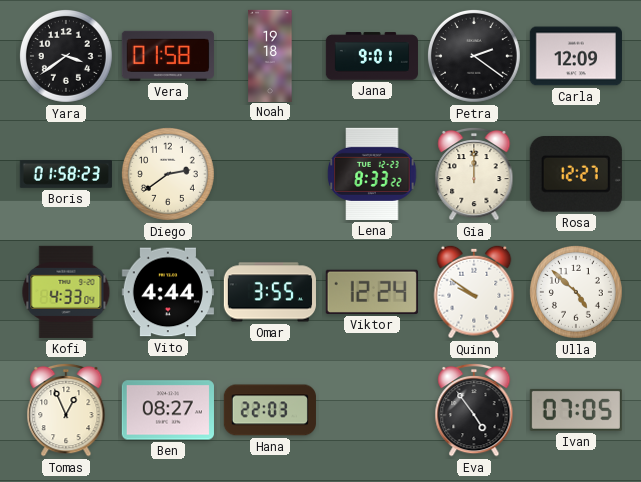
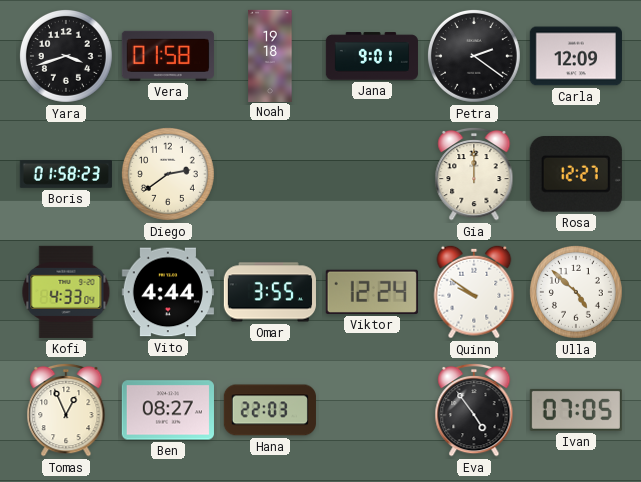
Yara: 3:39 -> 3:42 (66, 56)
Lena: 8:33 -> none (372, 174)
